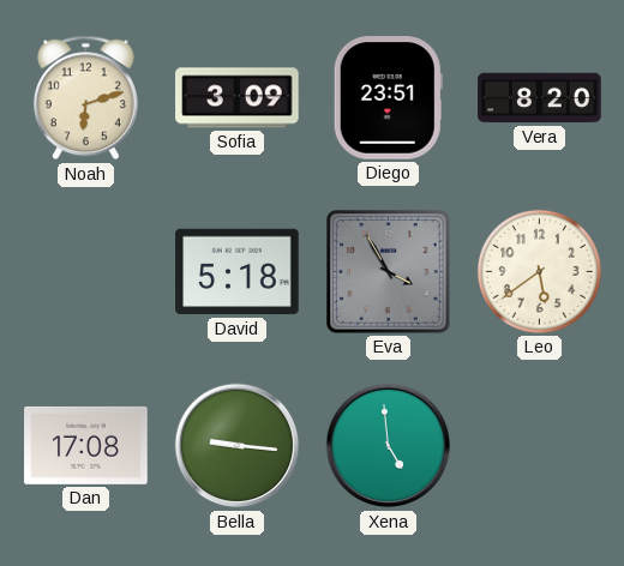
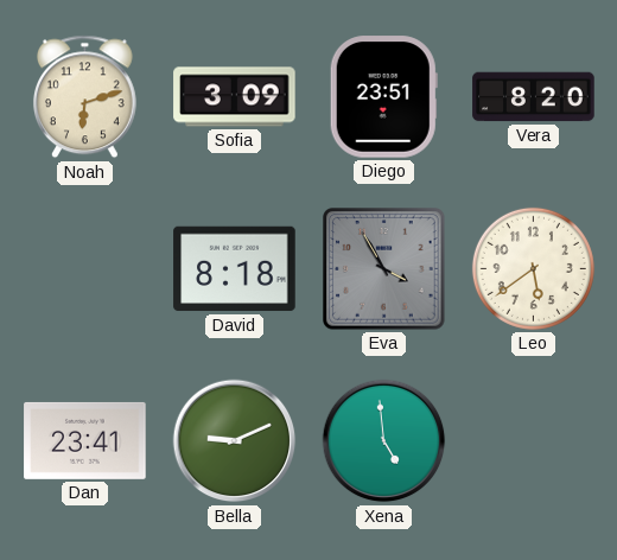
David: 5:18 -> 8:18 (235, 269)
Dan: 17:08 -> 23:41 (85, 440)
Bella: 9:16 -> 9:11 (235, 441)
